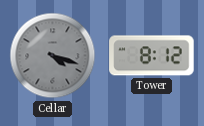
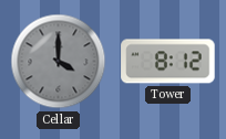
Cellar: 4:18 -> 4:00 (59, 62)
